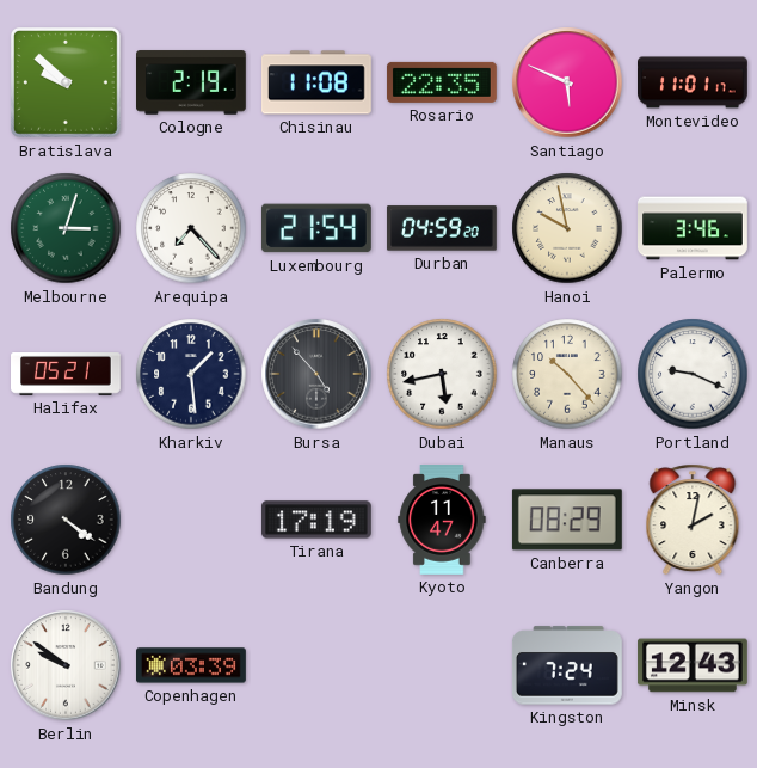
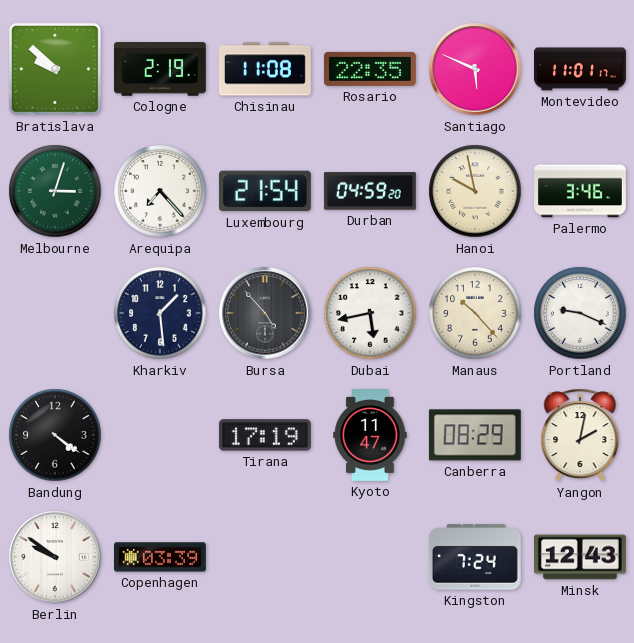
Halifax: 05:21 -> none (67, 374)
